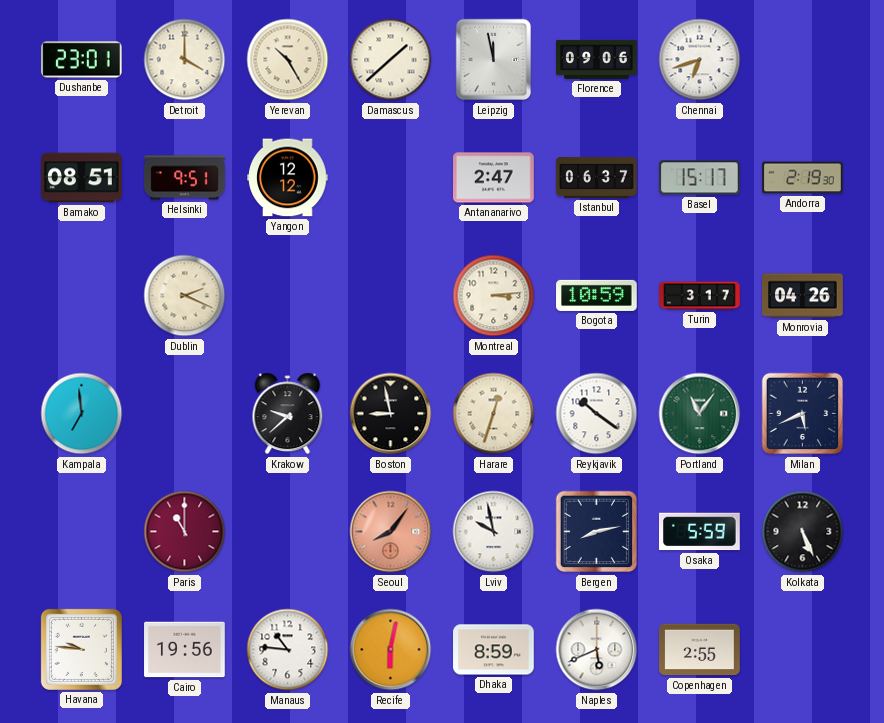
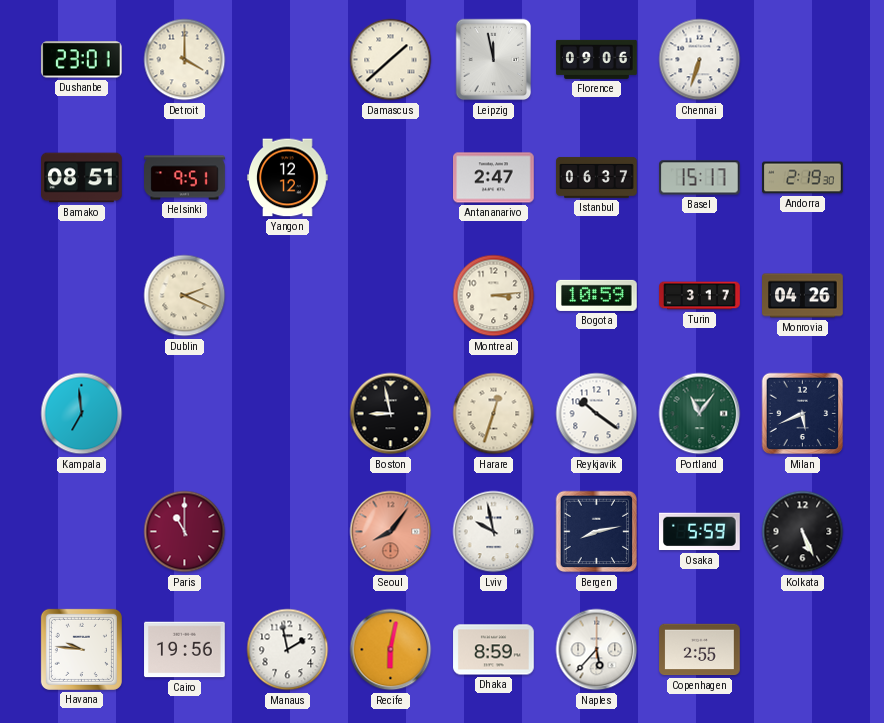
Yerevan: 10:25 -> none (288, 60)
Chennai: 6:42 -> 6:33 (700, 60)
Krakow: 9:38 -> none (288, 414)
Manaus: 10:46 -> 1:58 (288, 650)
Naples: 5:41 -> 5:37 (597, 650)
